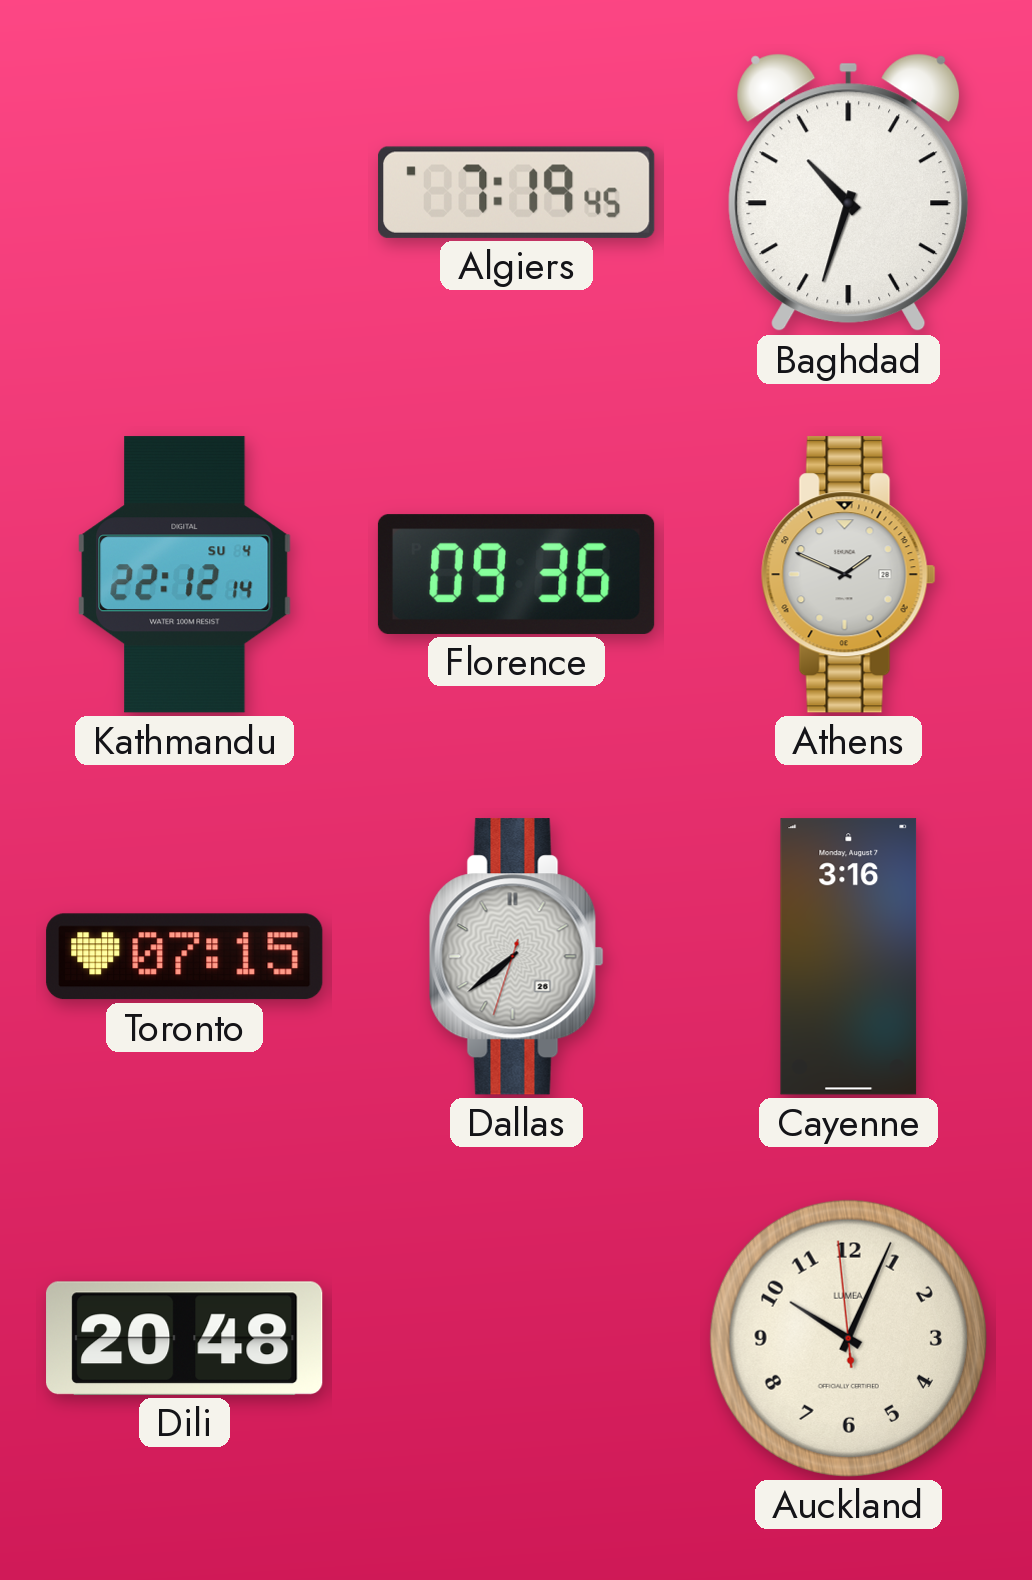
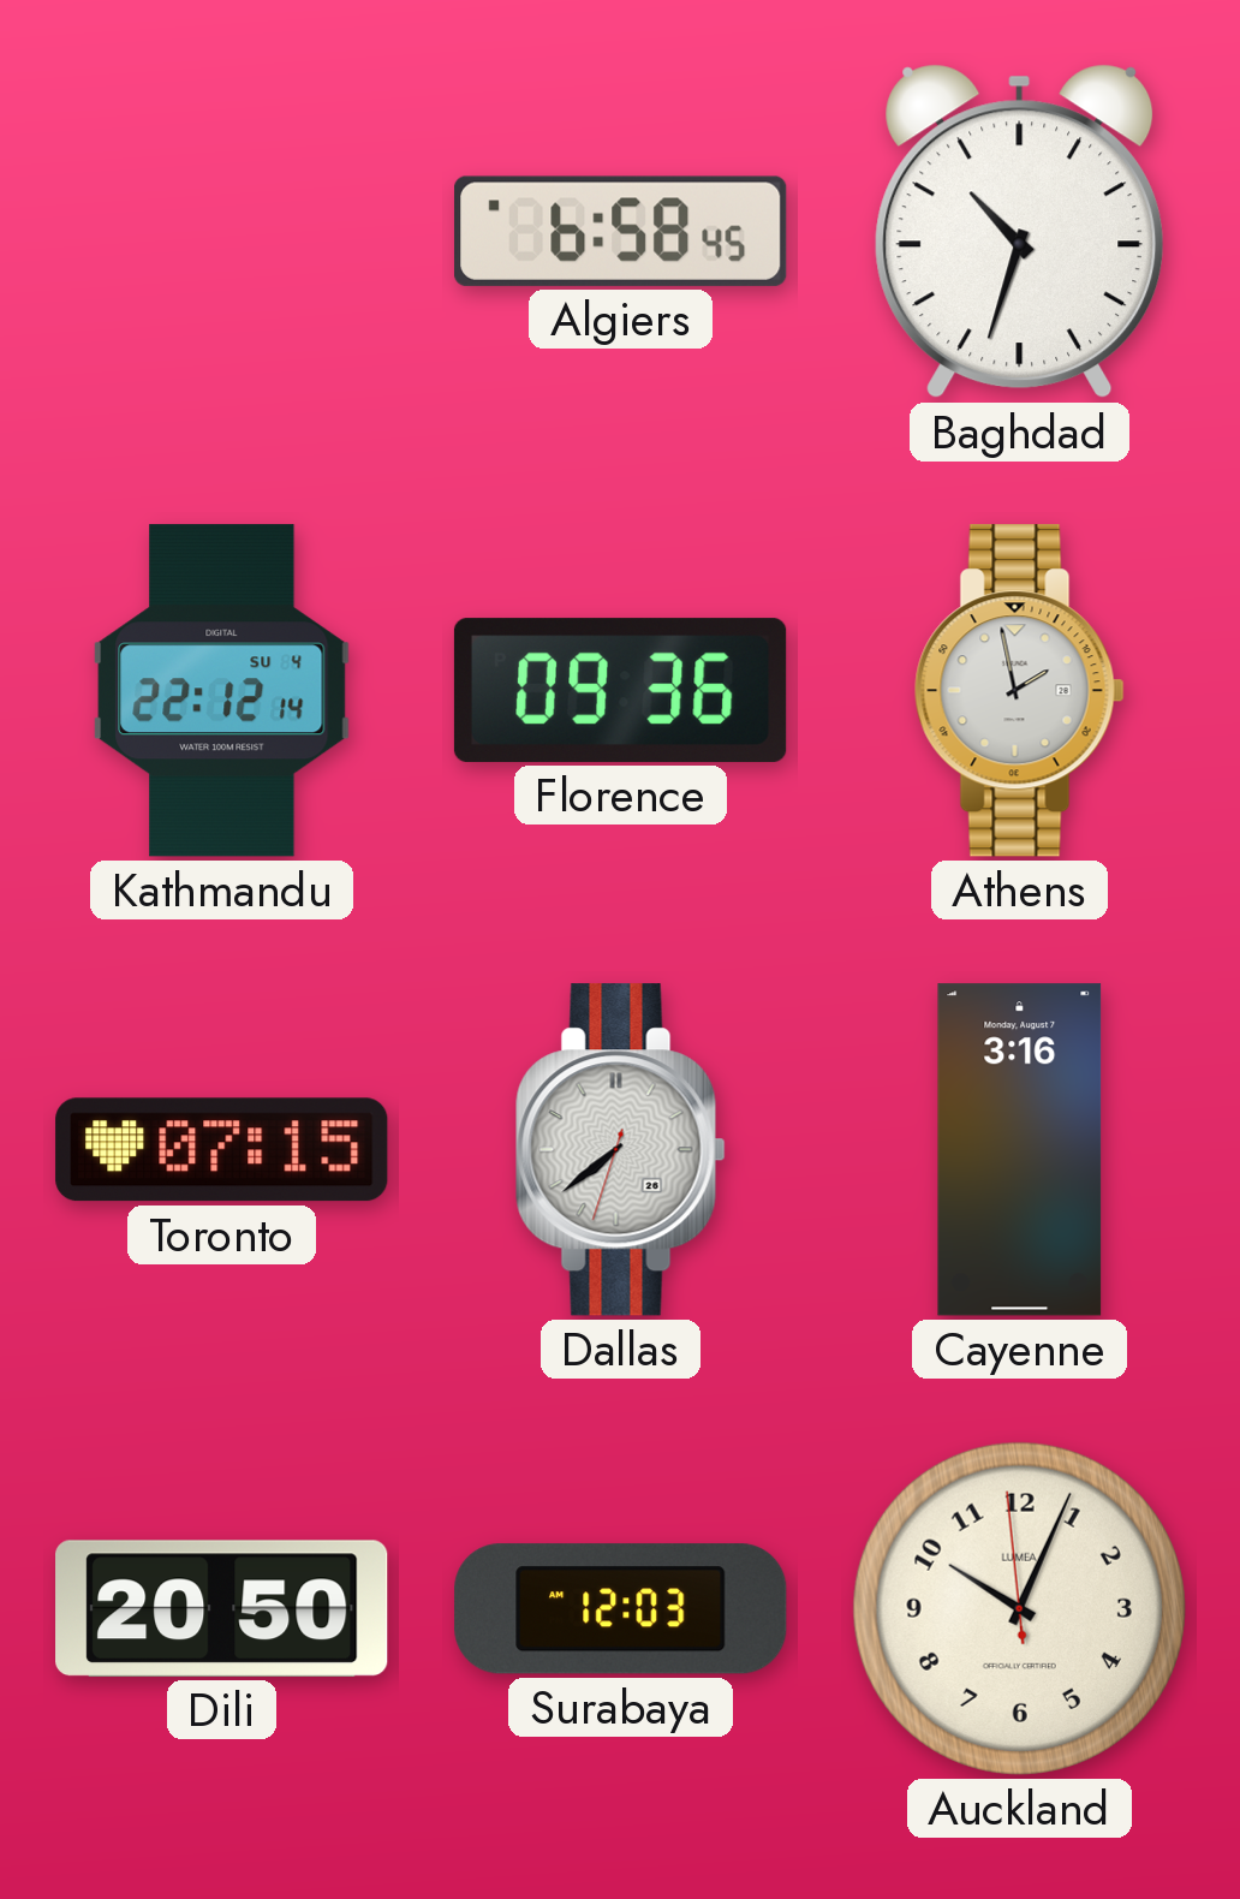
Algiers: 7:19 -> 6:58 (621, 231)
Athens: 1:49 -> 1:58 (1019, 691)
Dili: 20:48 -> 20:50 (222, 1608)
Surabaya: none -> 12:03 (621, 1609)
